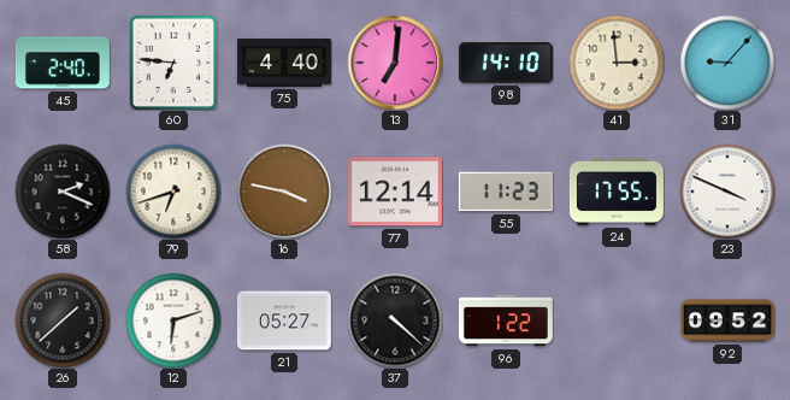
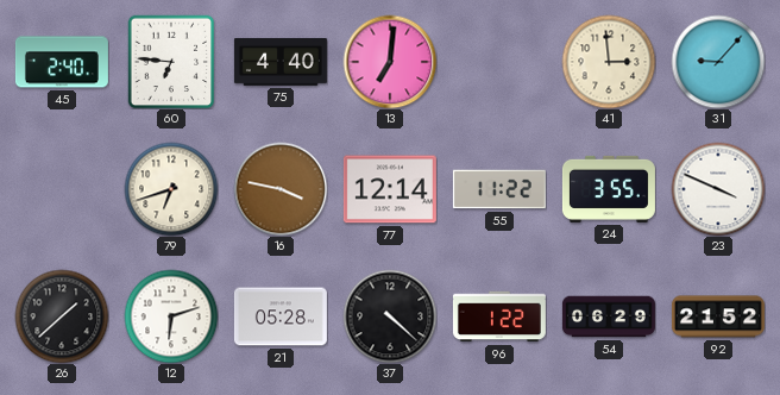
98: 14:10 -> none (506, 64)
58: 2:19 -> none (63, 192)
55: 11:23 -> 11:22 (499, 189)
24: 17:55 -> 3:55 (609, 189)
21: 05:27 -> 05:28 (281, 316)
54: none -> 06:29 (609, 316)
92: 09:52 -> 21:52 (718, 316)
